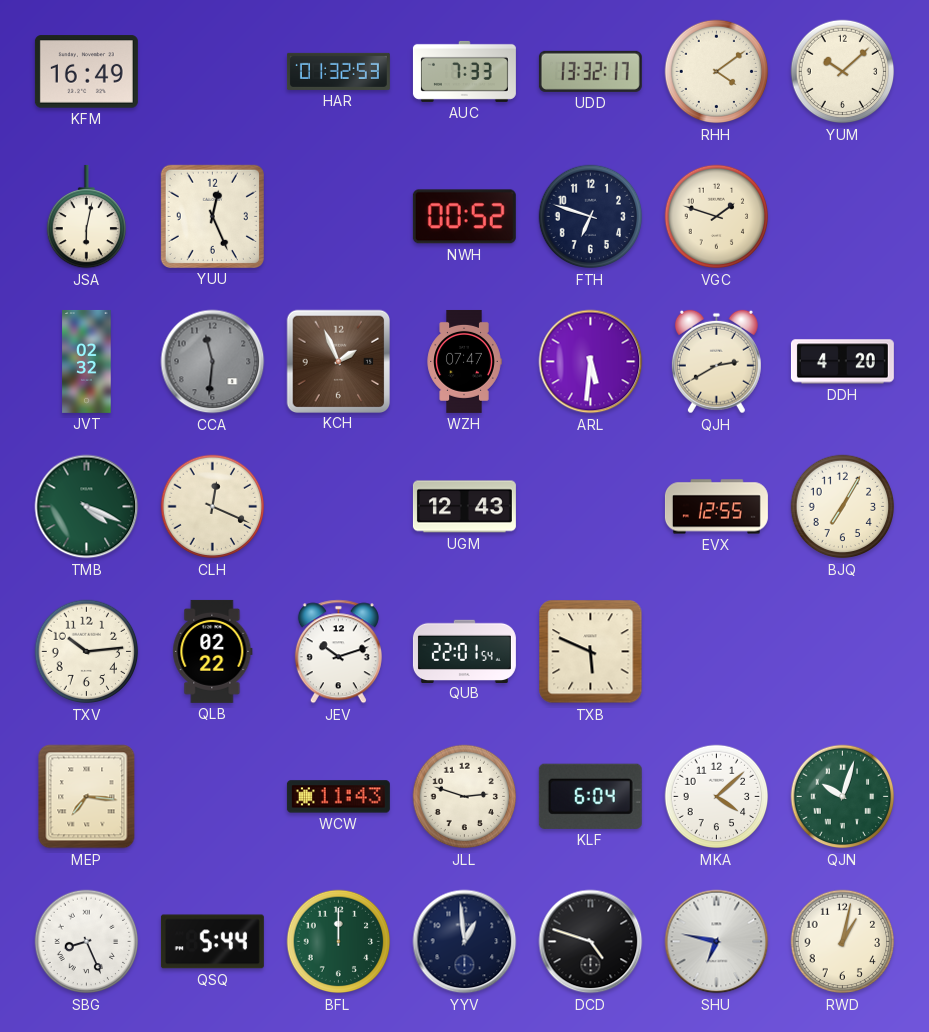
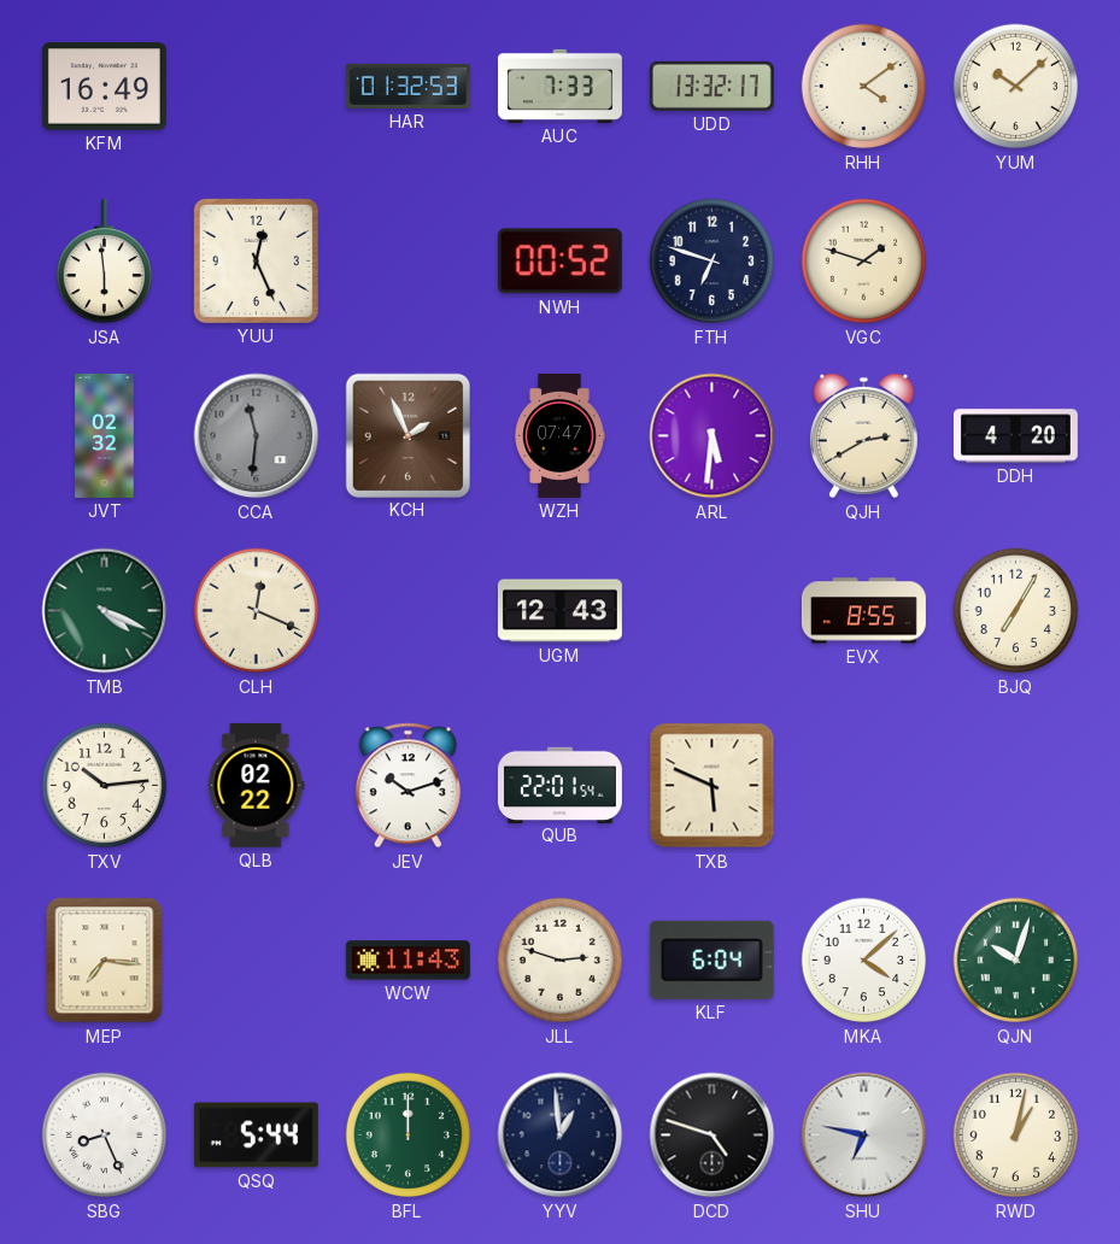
JSA: 6:02 -> 5:59 (104, 262)
EVX: 12:55 -> 8:55 (863, 611)
